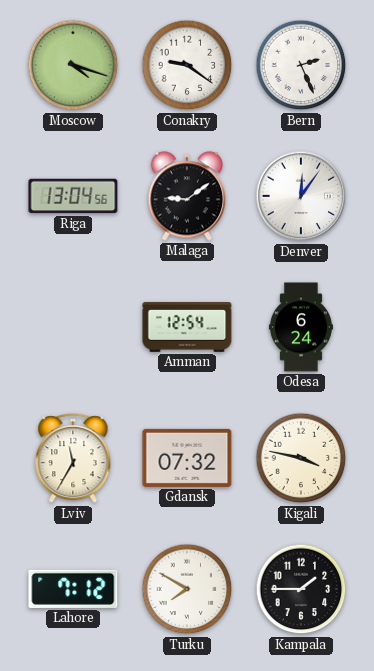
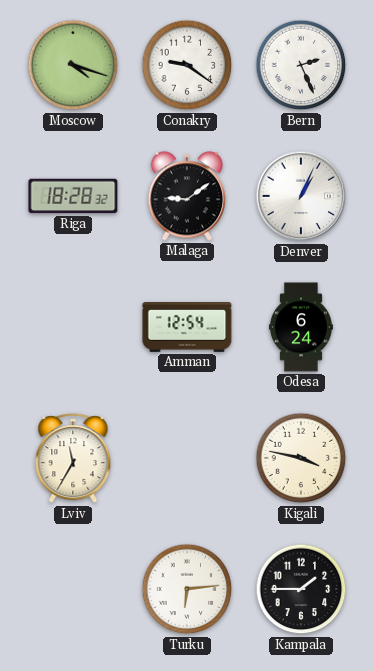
Riga: 13:04 -> 18:28 (73, 196)
Denver: 12:06 -> 1:04 (301, 196)
Gdansk: 07:32 -> none (187, 458)
Lahore: 7:12 -> none (73, 589)
Turku: 7:50 -> 6:14 (187, 589)
